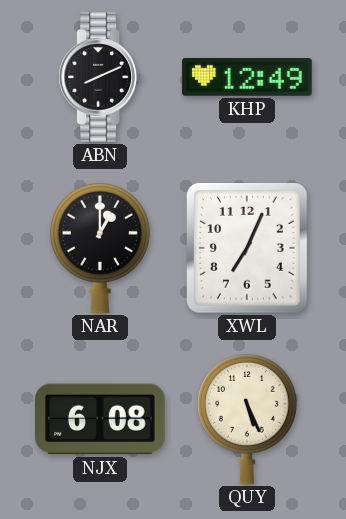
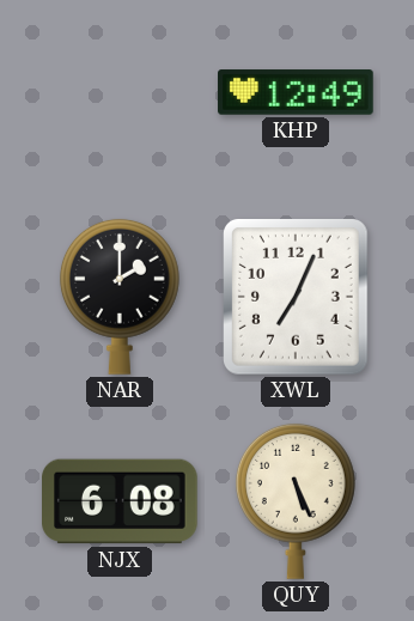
ABN: 8:11 -> none (99, 77)
NAR: 1:00 -> 2:00 (120, 297)
